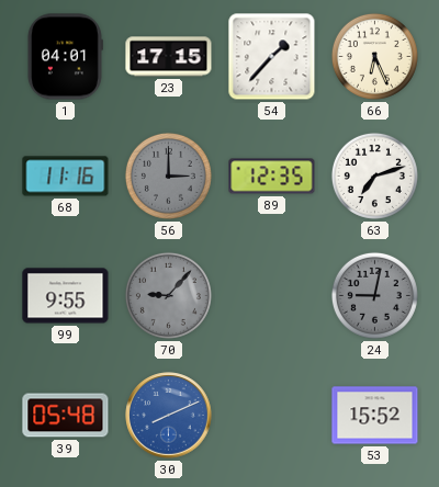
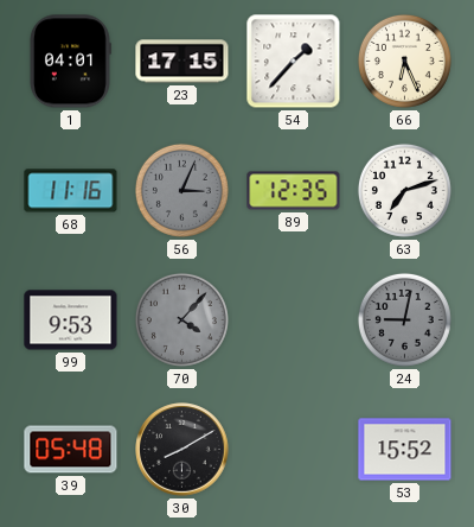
56: 3:00 -> 3:04 (181, 190)
99: 9:55 -> 9:53 (71, 320)
70: 9:07 -> 4:07 (181, 319)
30: 8:11 -> 8:10 (182, 450)
30 dial: blue -> black (182, 450)
